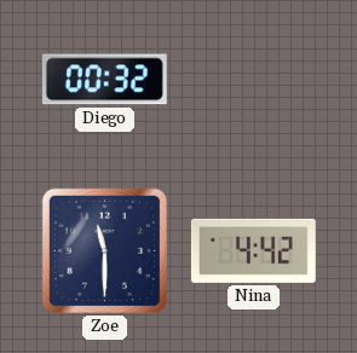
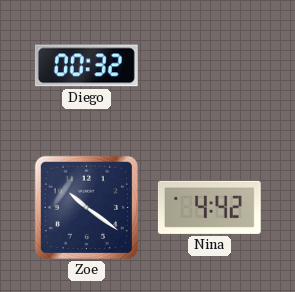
Zoe: 11:30 -> 10:21 (86, 207)
